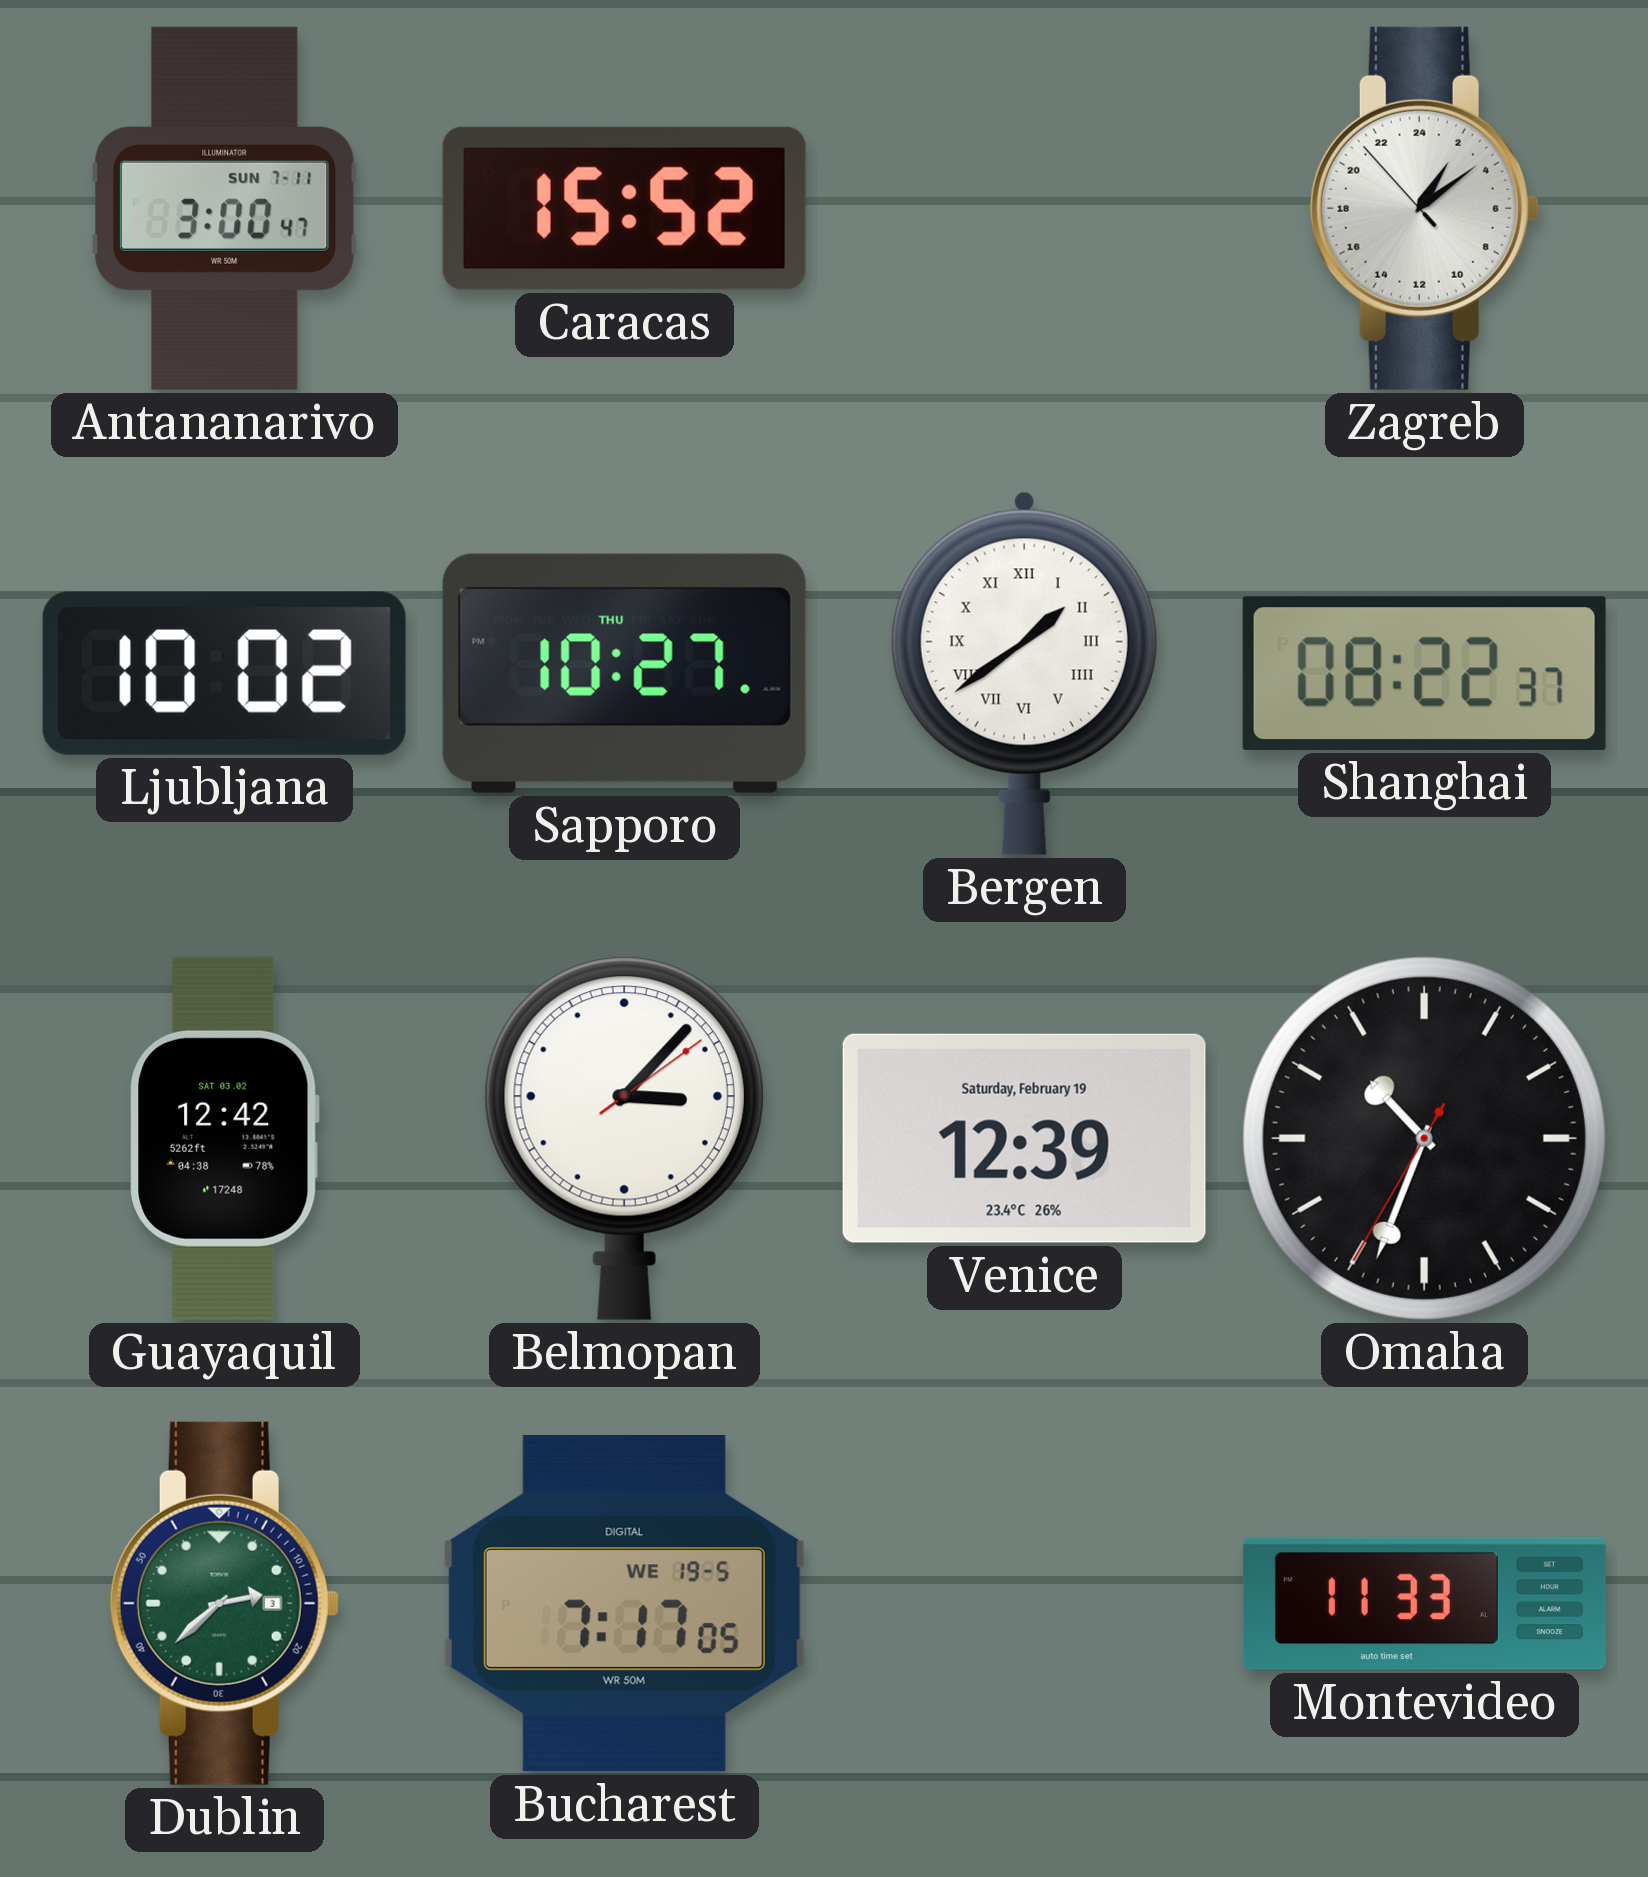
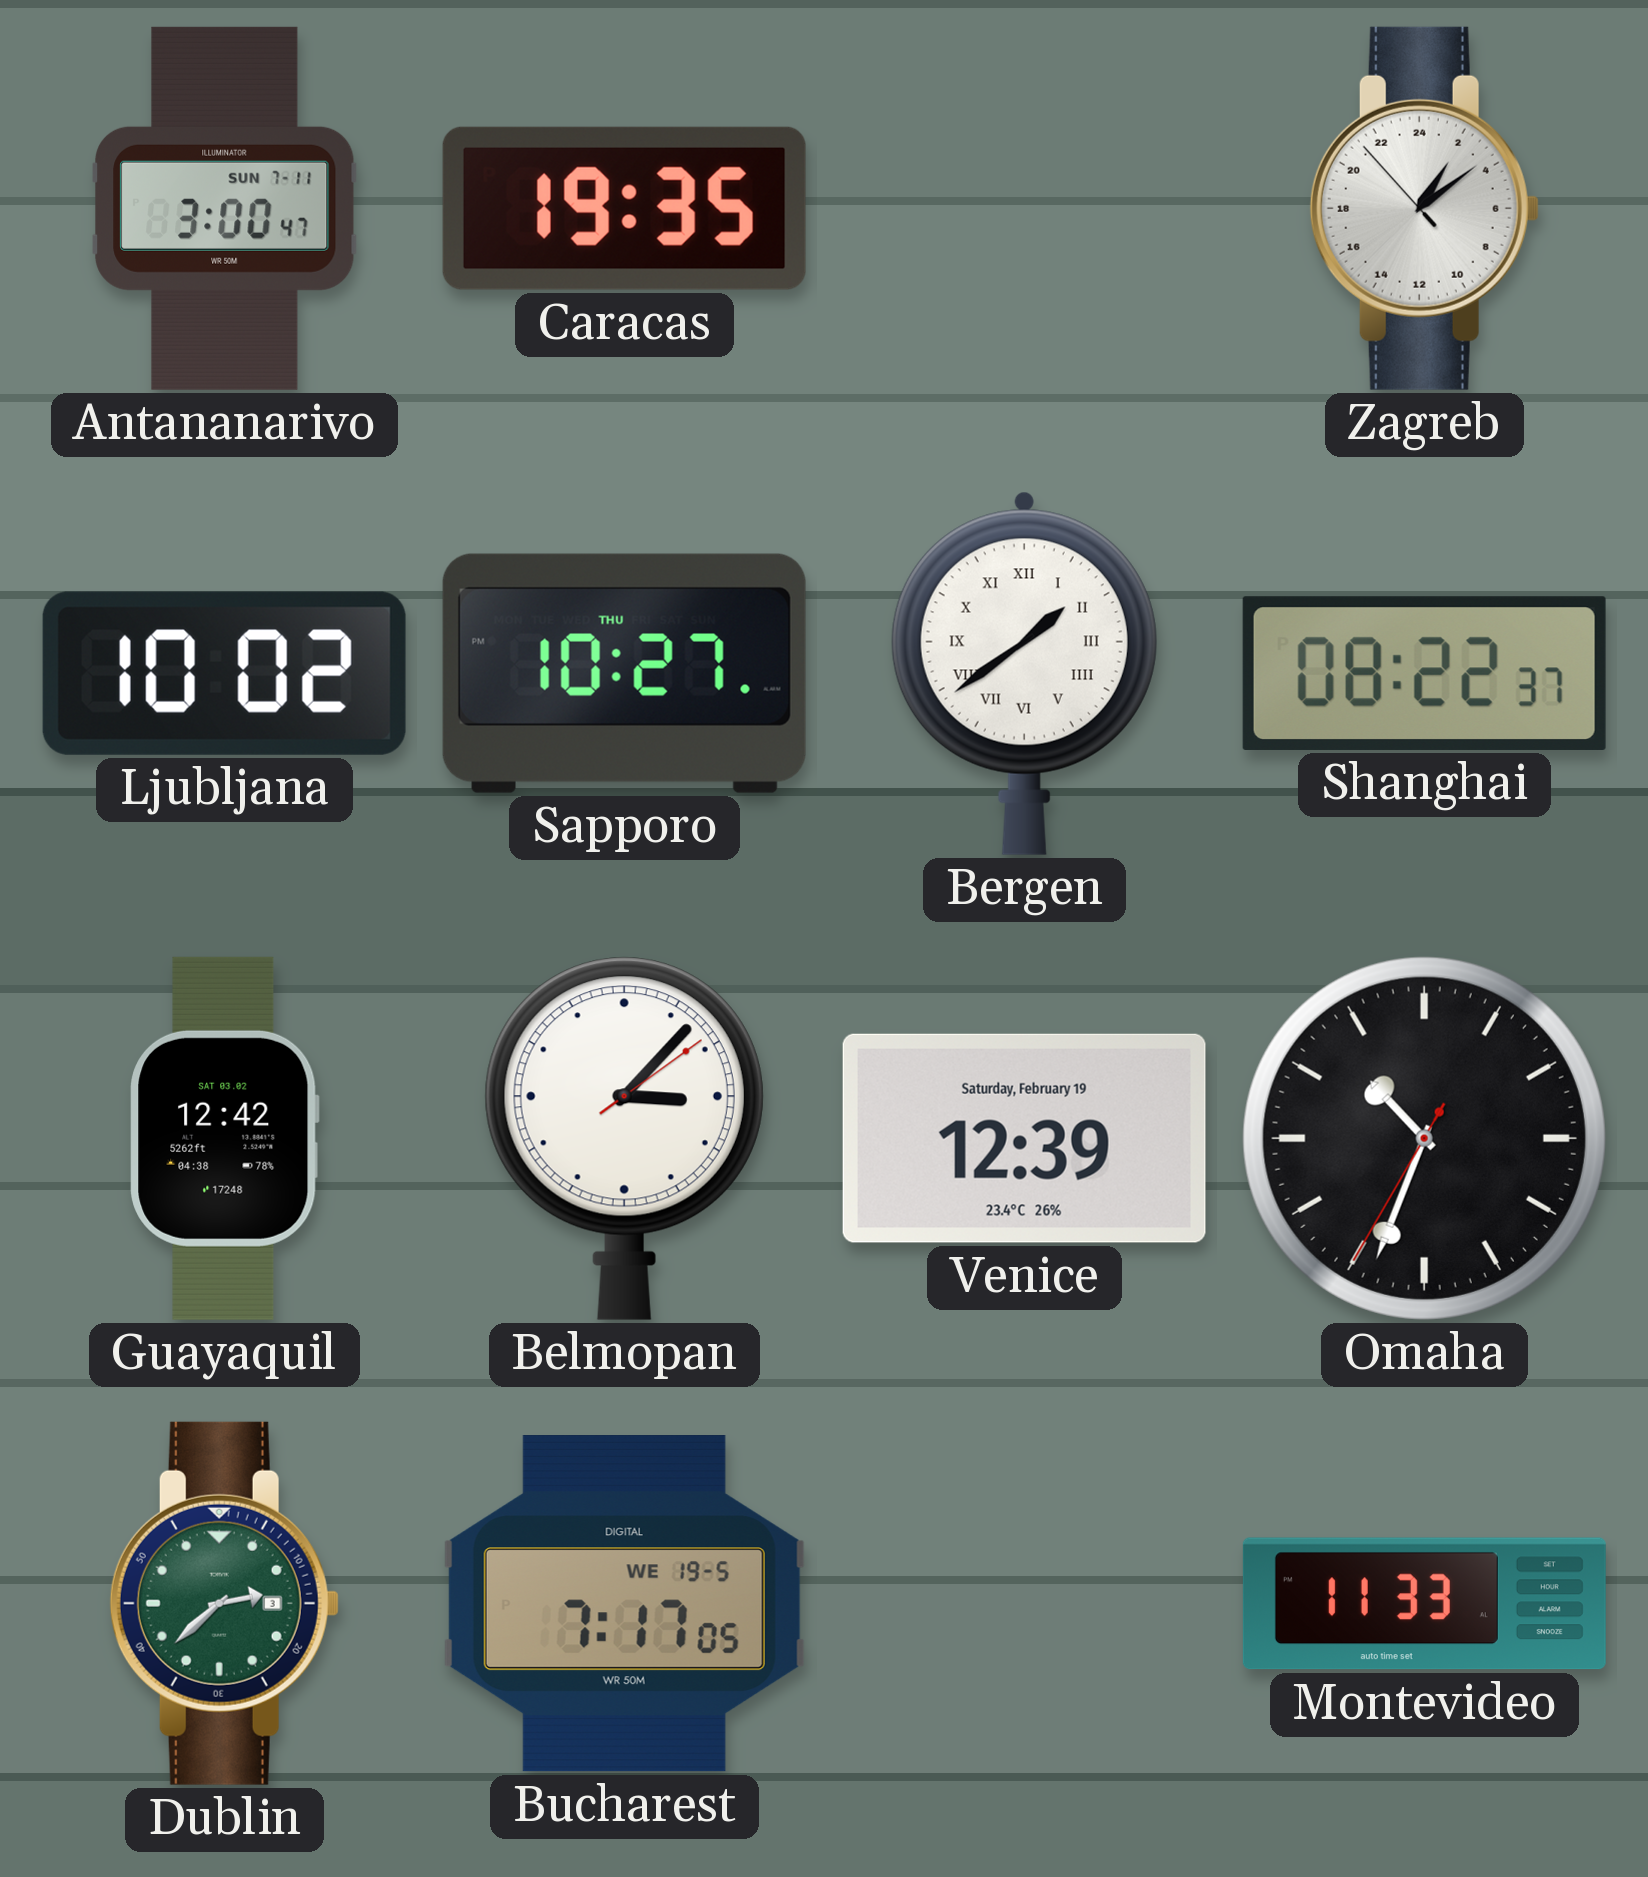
Caracas: 15:52 -> 19:35 (624, 208)
